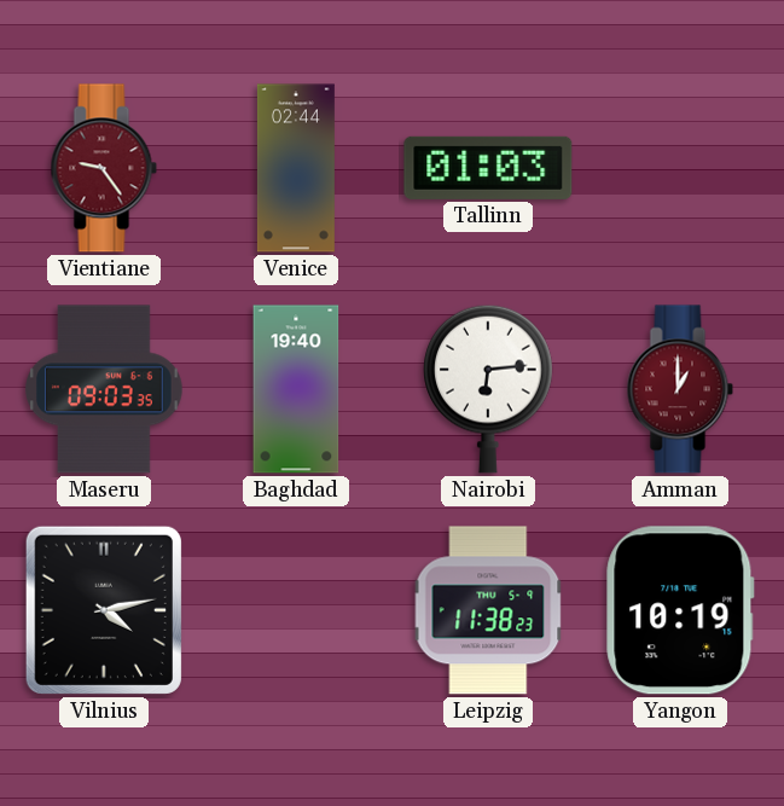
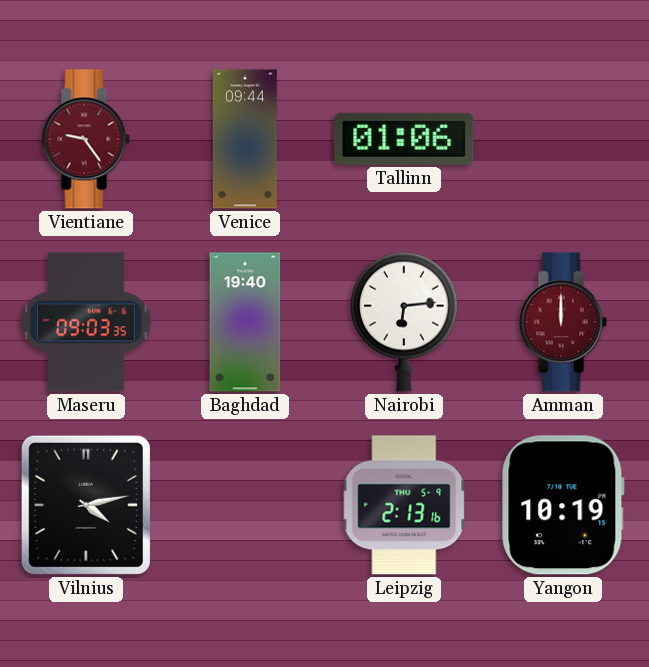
Venice: 02:44 -> 09:44 (245, 139)
Tallinn: 01:03 -> 01:06 (404, 139)
Amman: 1:00 -> 12:00 (563, 322)
Leipzig: 11:38 -> 2:13 (404, 505)
